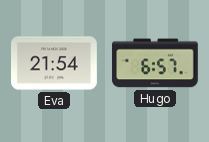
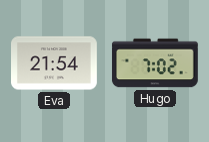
Hugo: 6:57 -> 7:02 (155, 63)
